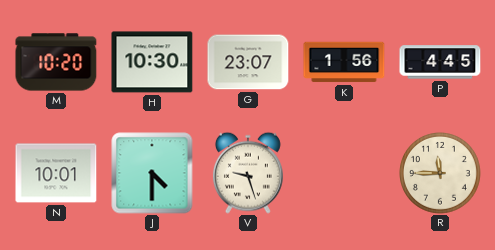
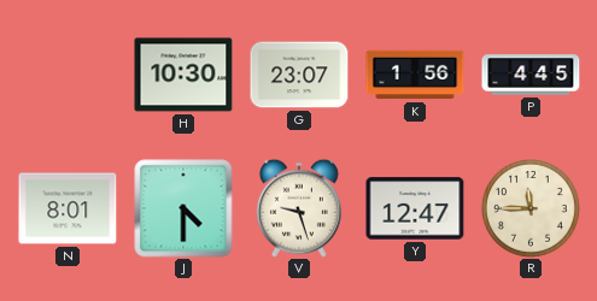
M: 10:20 -> none (56, 62)
N: 10:01 -> 8:01 (68, 208)
Y: none -> 12:47 (415, 208)
